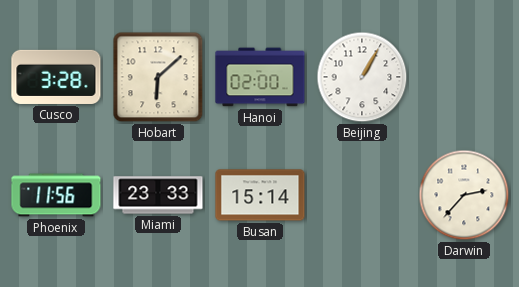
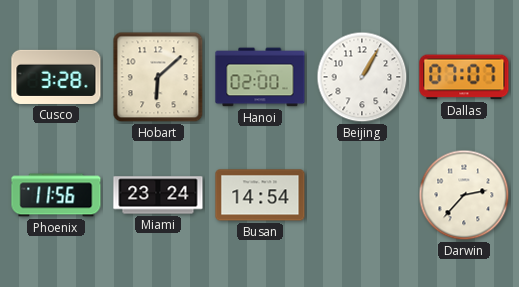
Dallas: none -> 07:07 (464, 77)
Miami: 23:33 -> 23:24 (158, 195)
Busan: 15:14 -> 14:54 (260, 195)
